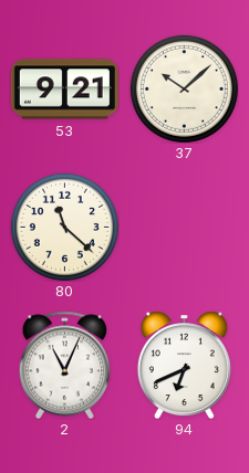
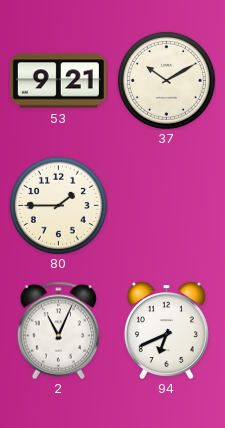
37: 10:08 -> 10:10 (166, 80)
80: 11:22 -> 1:45 (58, 205)
